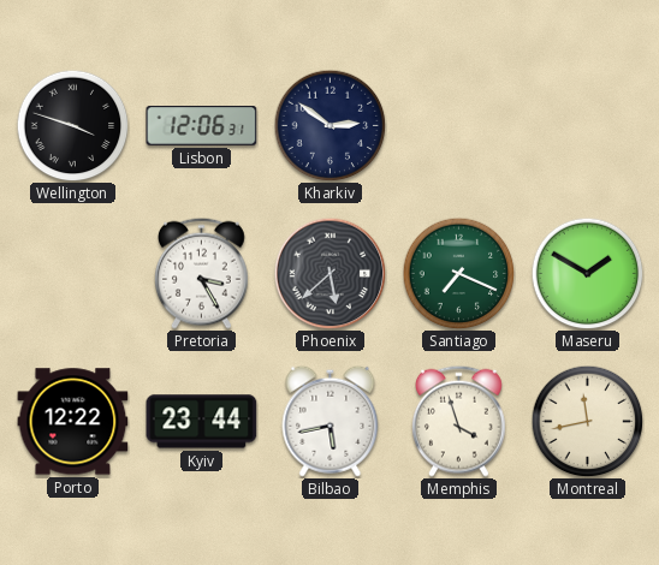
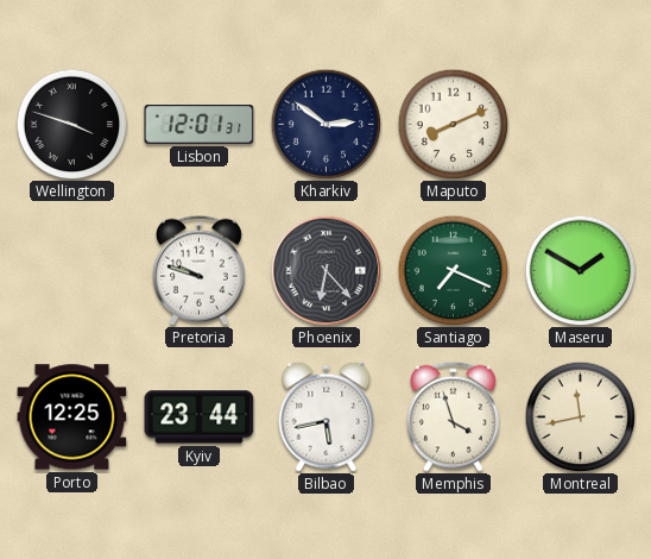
Lisbon: 12:06 -> 12:01 (200, 125)
Maputo: none -> 8:11 (453, 124)
Pretoria: 3:25 -> 9:48 (198, 270)
Phoenix: 5:38 -> 6:23 (325, 270)
Porto: 12:22 -> 12:25 (72, 417)
